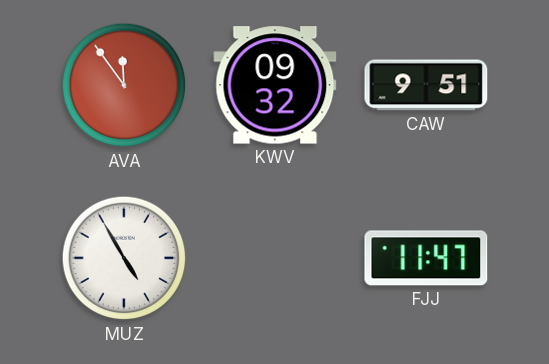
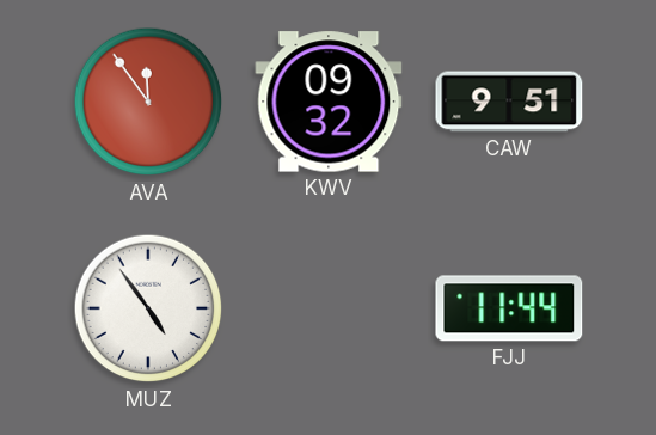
MUZ: 4:55 -> 4:54 (148, 308)
FJJ: 11:47 -> 11:44 (509, 308)
